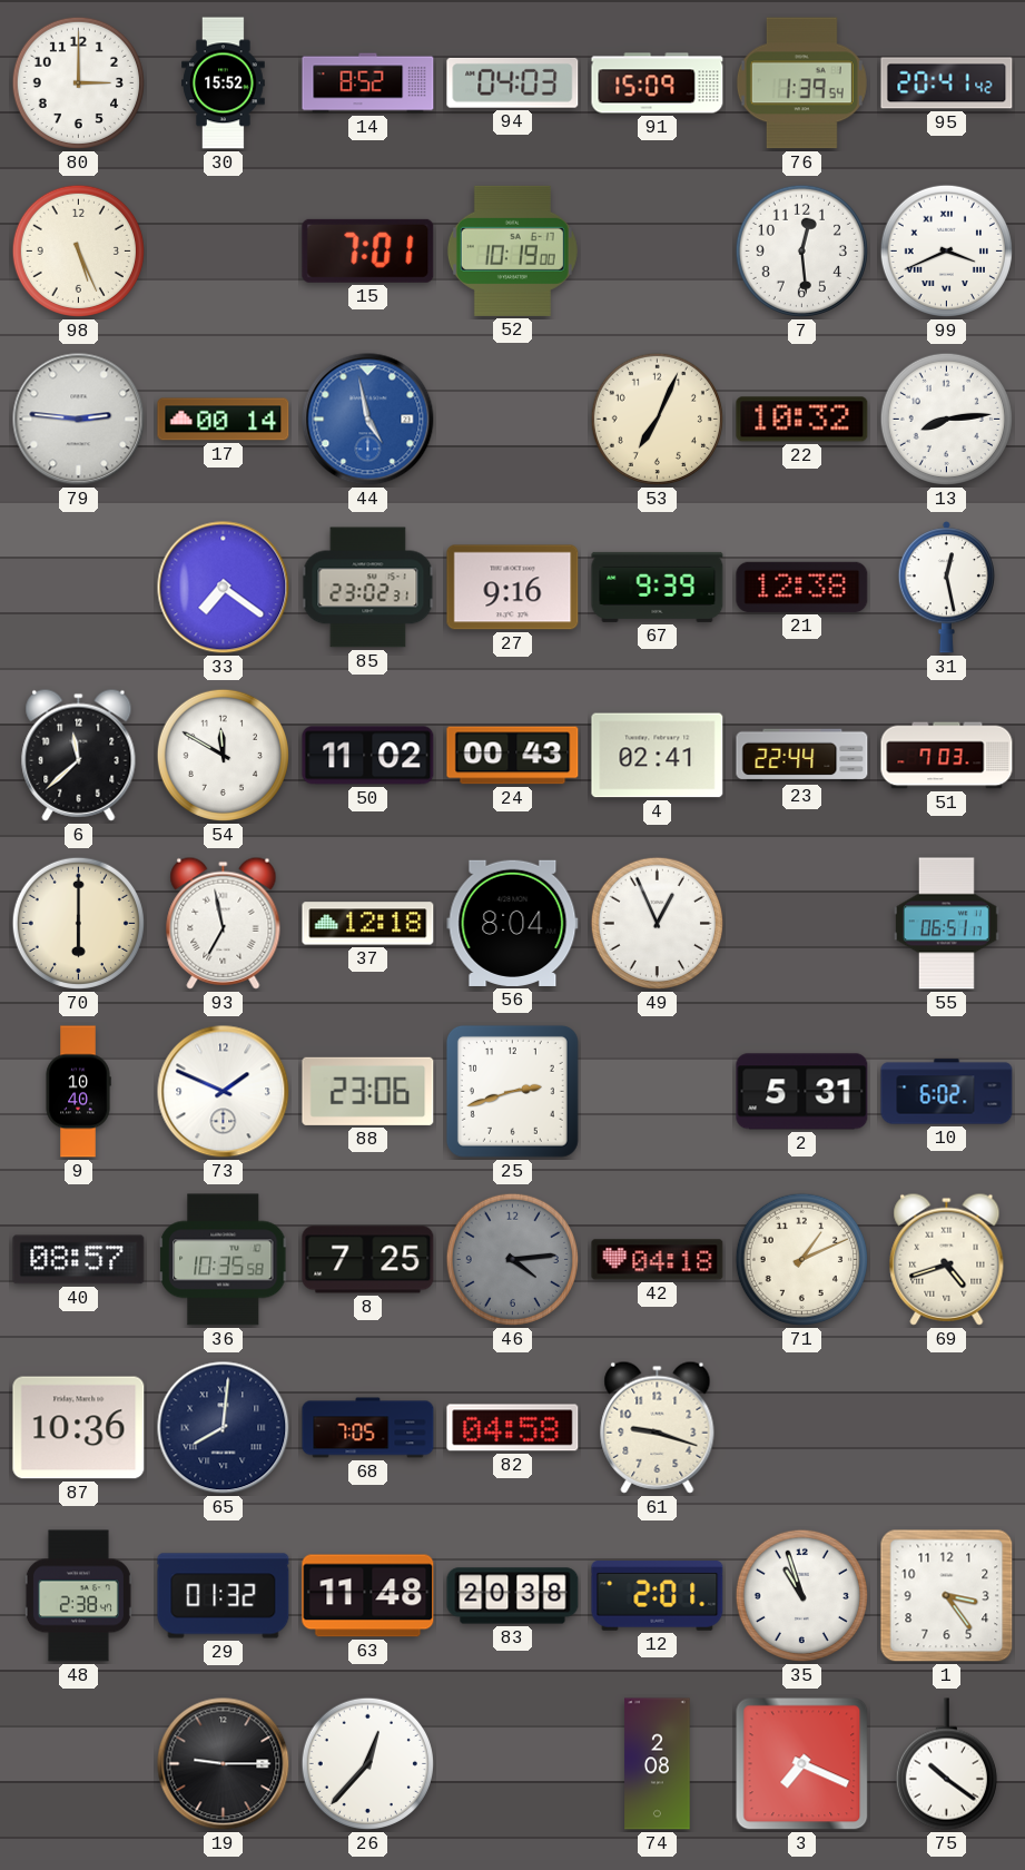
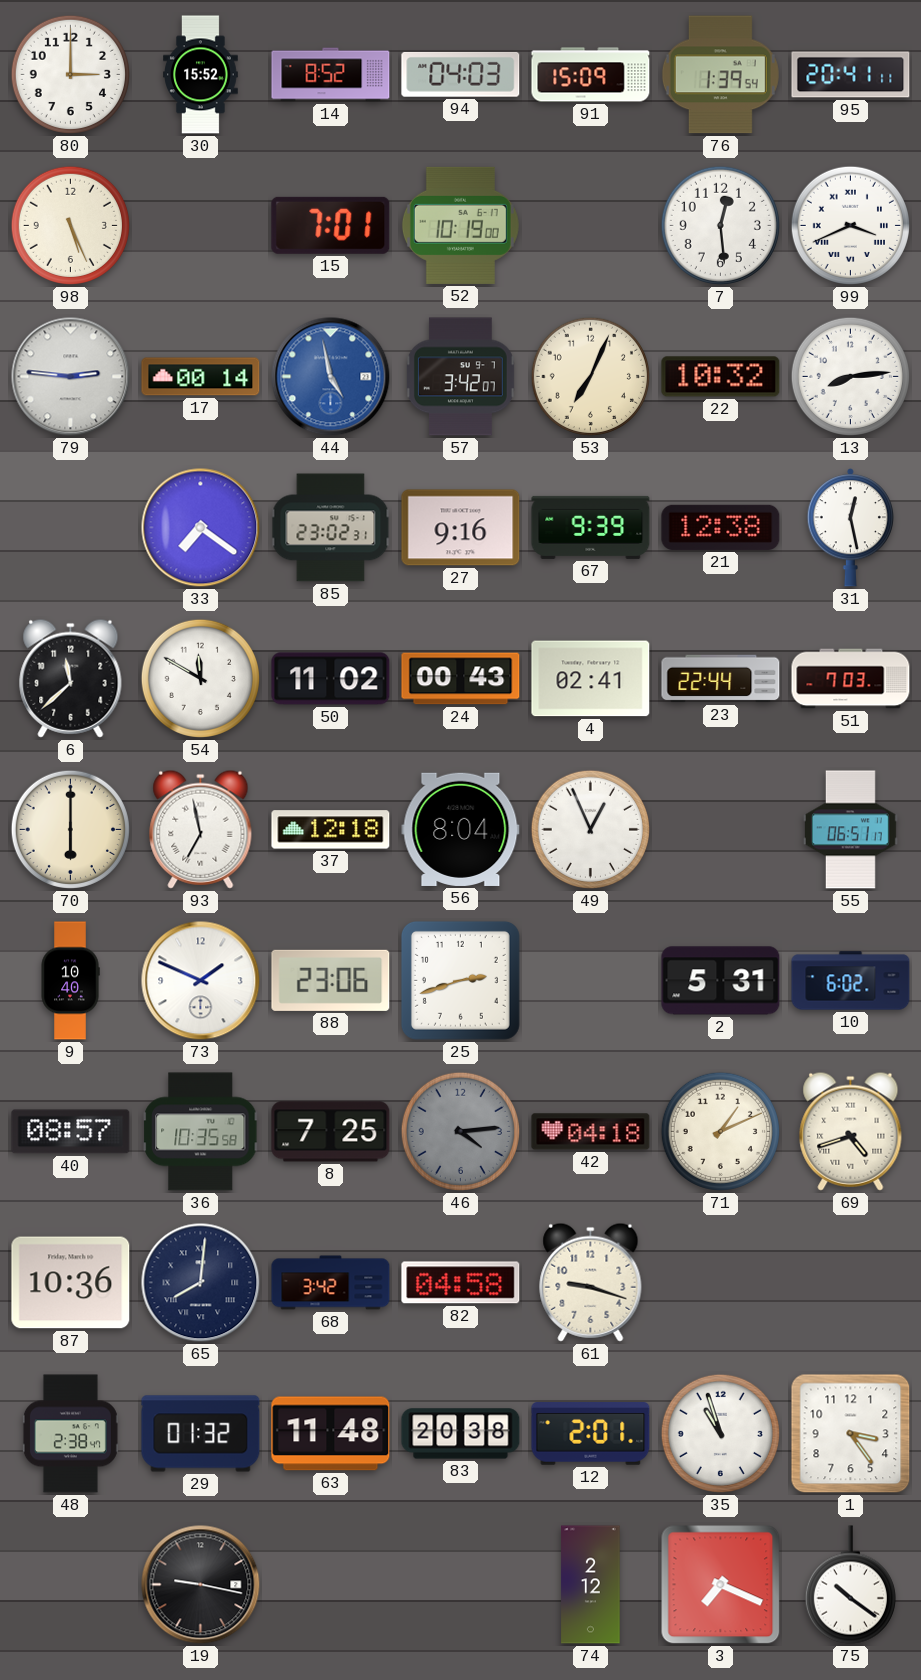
95: 20:41:42 -> 20:41:11 (851, 75)
57: none -> 3:42 (460, 377)
68: 7:05 -> 3:42 (331, 1283)
19: 9:15 -> 9:17 (201, 1585)
26: 12:37 -> none (367, 1763)
74: 2:08 -> 2:12 (591, 1585)
